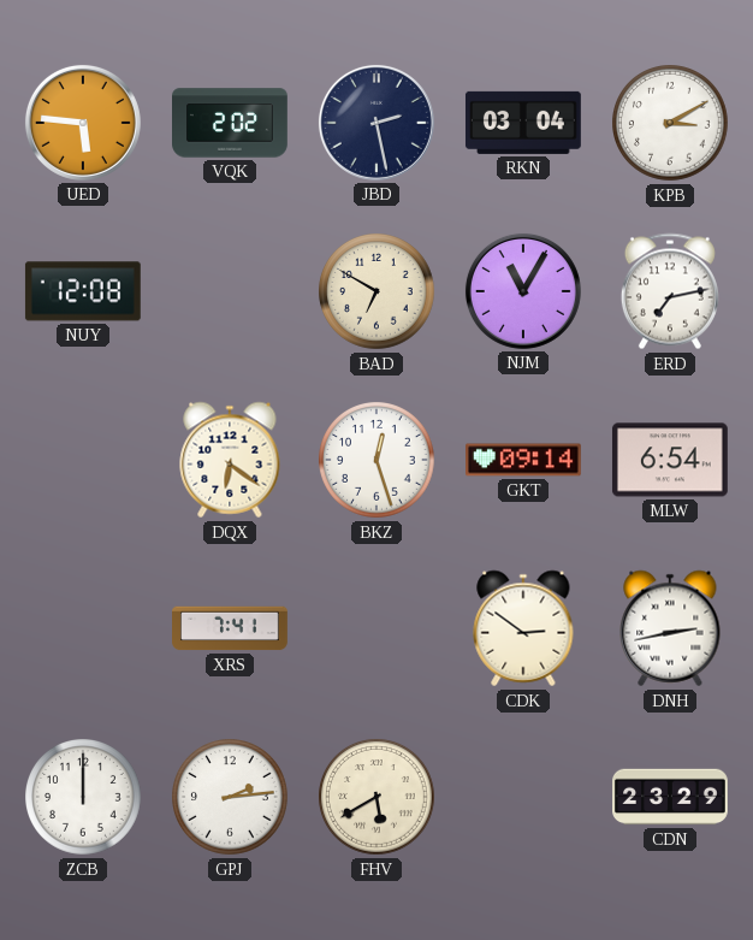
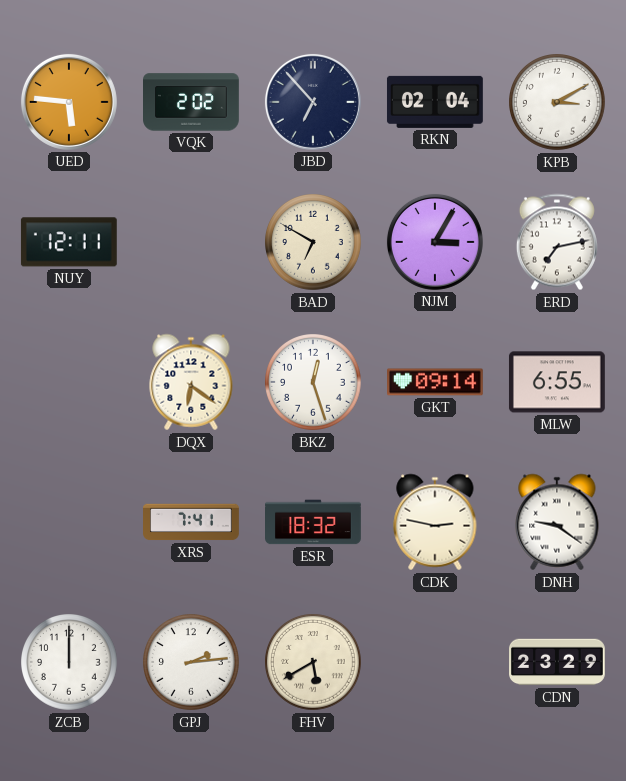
JBD: 2:28 -> 6:53 (313, 102)
RKN: 03:04 -> 02:04 (435, 102)
NUY: 12:08 -> 12:11 (69, 242)
NJM: 11:05 -> 3:05 (435, 242)
MLW: 6:54 -> 6:55 (557, 382)
ESR: none -> 18:32 (314, 522)
CDK: 2:51 -> 2:47 (435, 522)
DNH: 2:43 -> 9:21 (557, 522)
